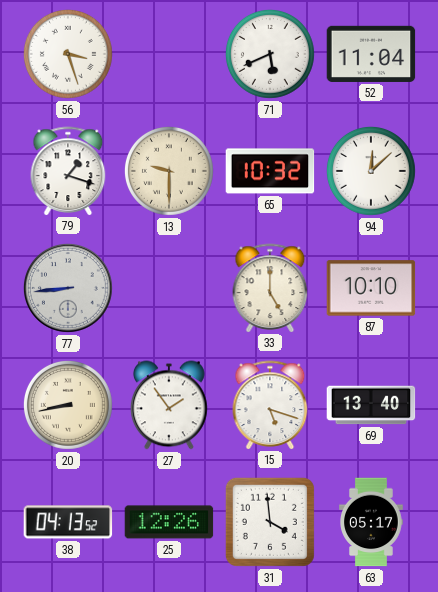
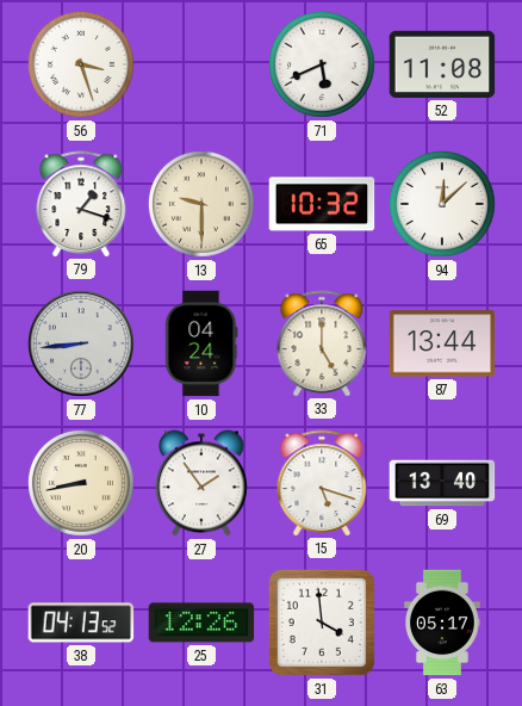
52: 11:04 -> 11:08 (442, 64)
10: none -> 04:24 (201, 343)
87: 10:10 -> 13:44 (442, 343)
